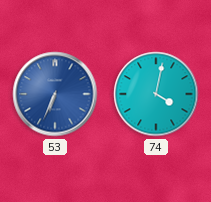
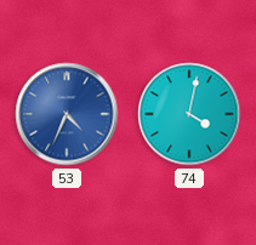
53: 6:34 -> 4:34 (67, 114)
